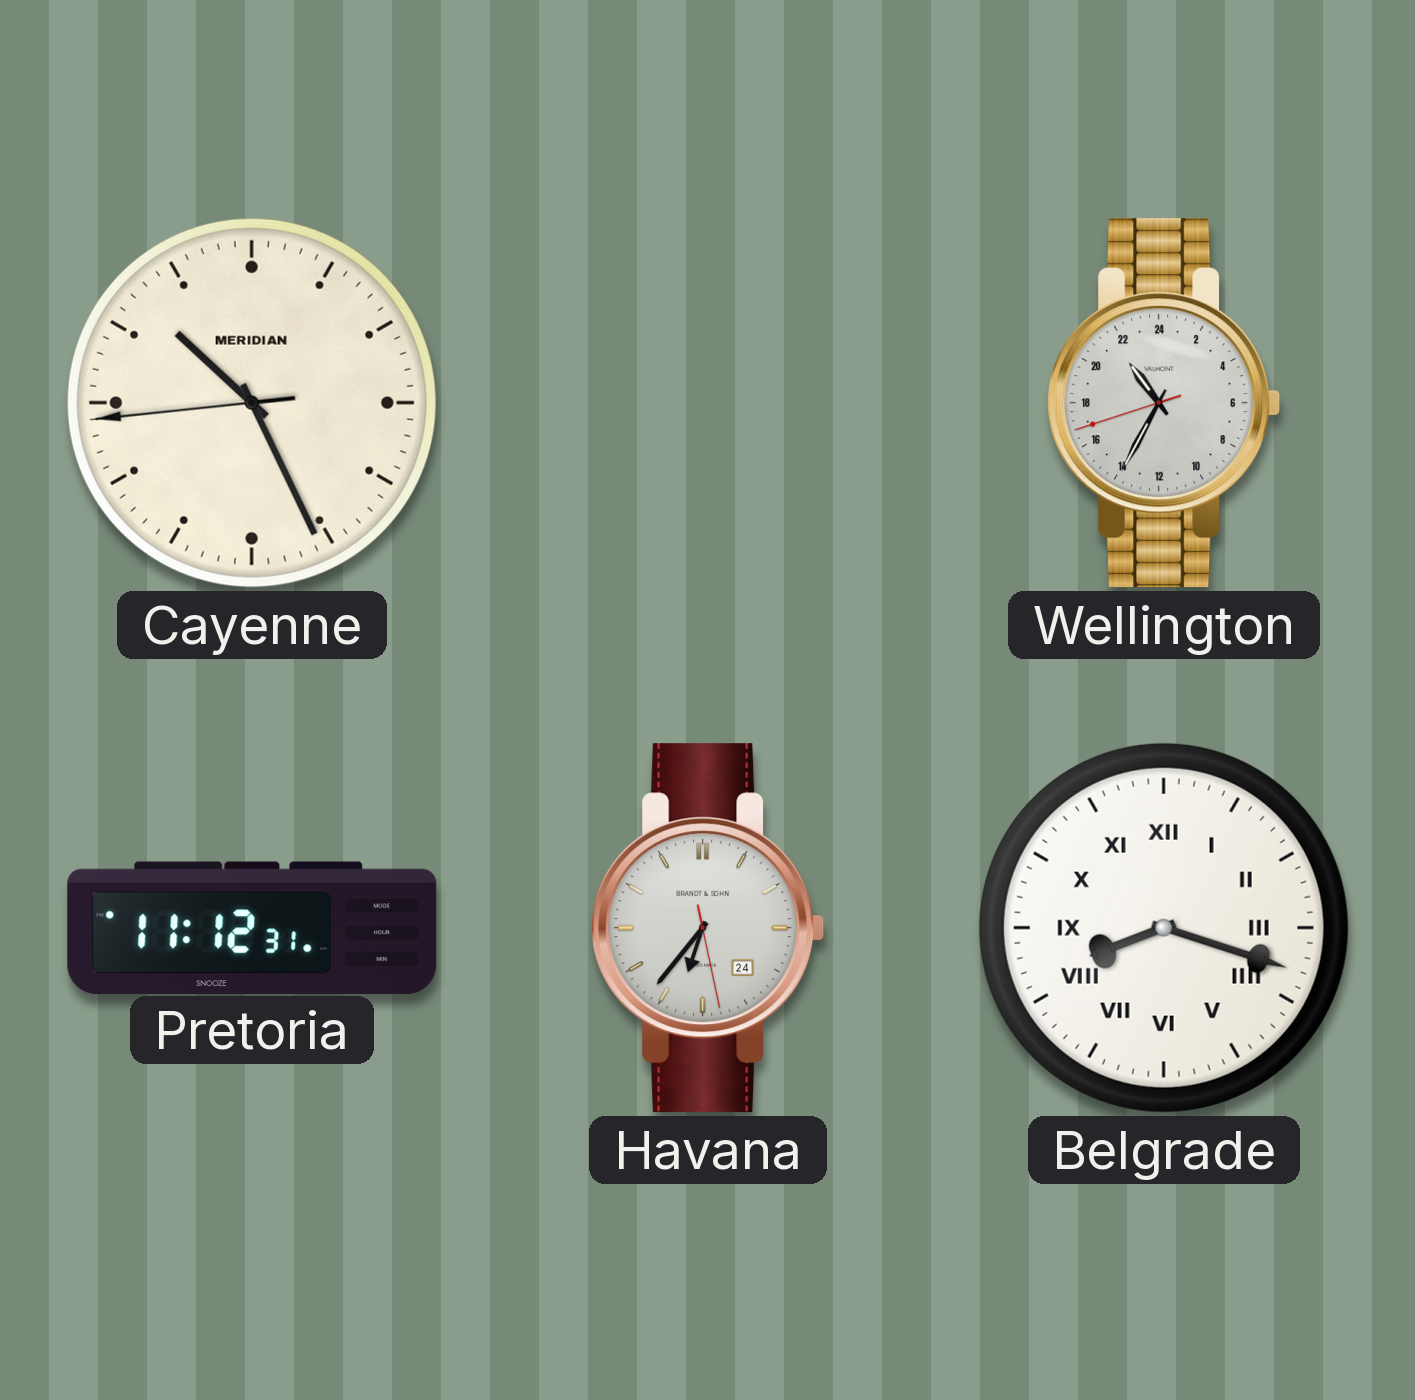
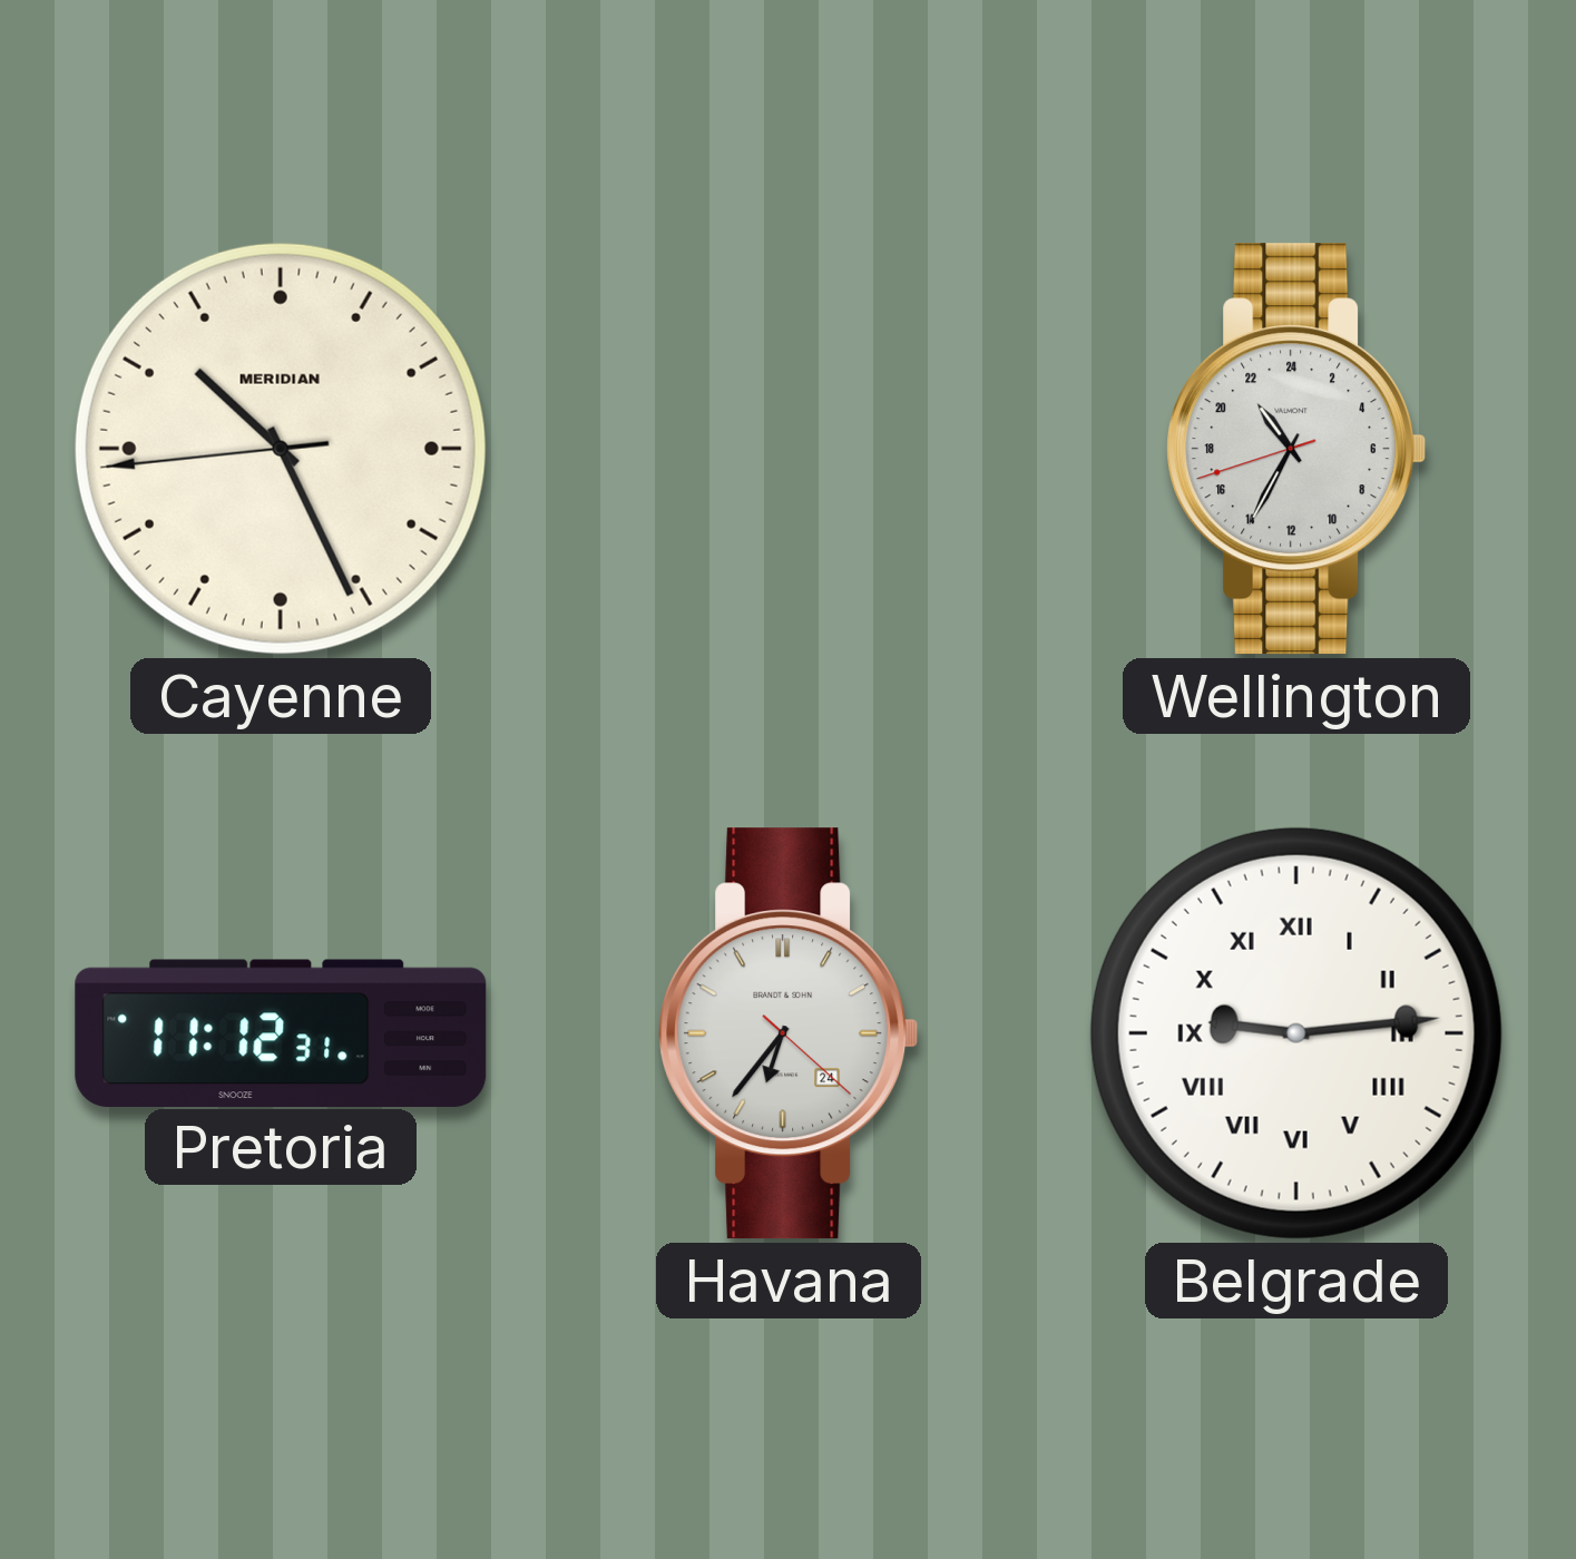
Havana: 6:36:28 -> 6:36:22 (789, 1033)
Belgrade: 8:18 -> 9:14 (1296, 1033)
